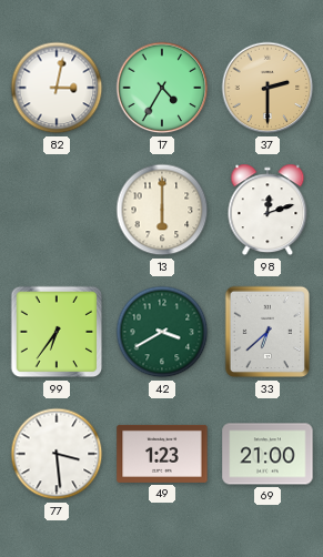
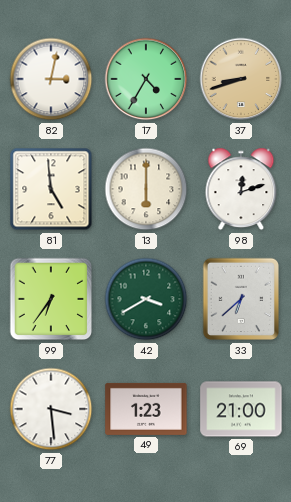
37: 2:30 -> 8:42 (241, 79)
81: none -> 4:59 (51, 189)
